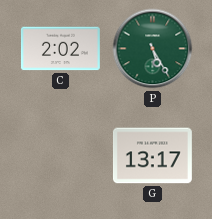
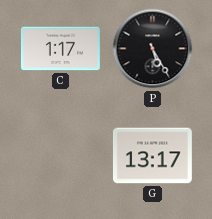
C: 2:02 -> 1:17 (60, 49)
P dial: green -> black (153, 49)
